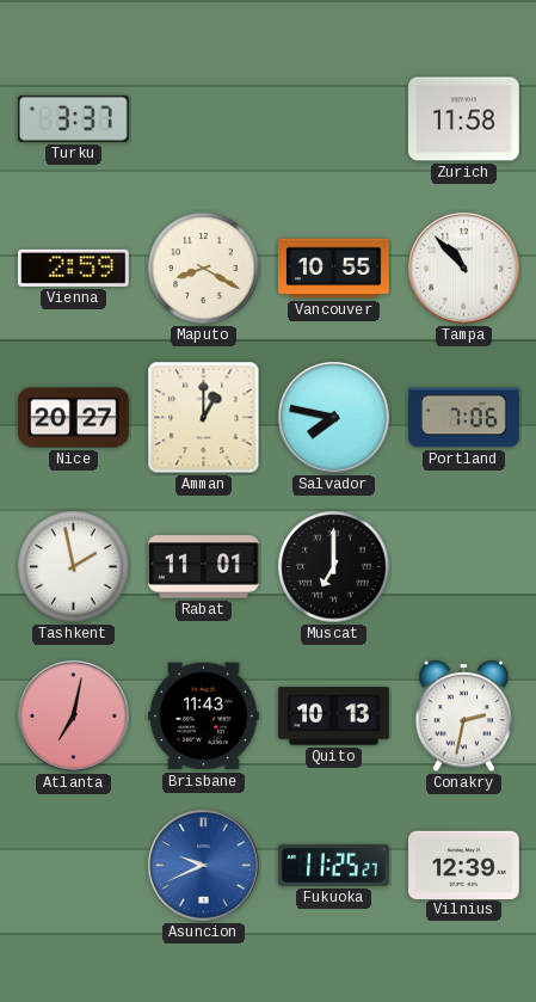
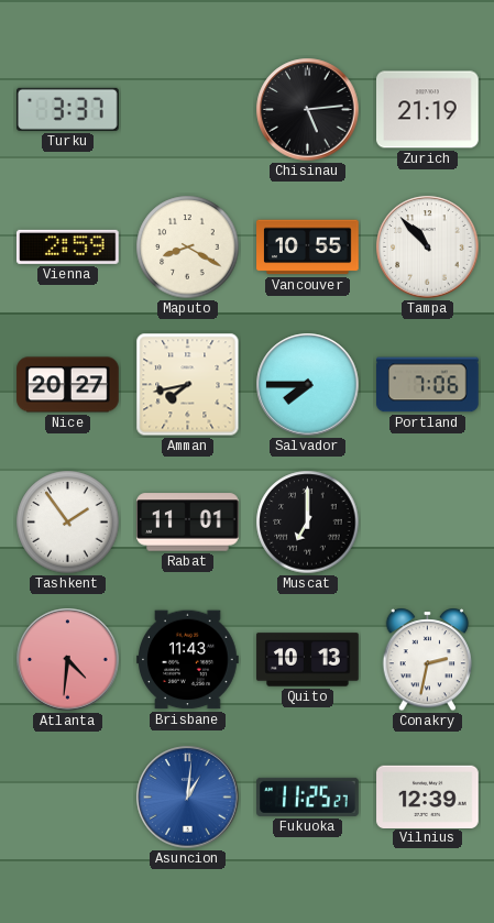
Chisinau: none -> 5:14 (308, 110)
Zurich: 11:58 -> 21:19 (428, 110)
Amman: 1:00 -> 7:43 (188, 385)
Salvador: 7:47 -> 7:45 (308, 385)
Tashkent: 1:58 -> 1:54 (68, 523)
Atlanta: 7:02 -> 4:31 (68, 660)
Asuncion: 9:41 -> 1:01 (188, 798)
